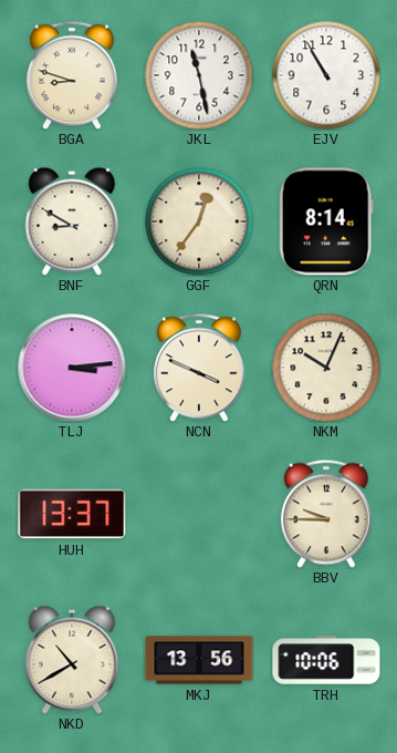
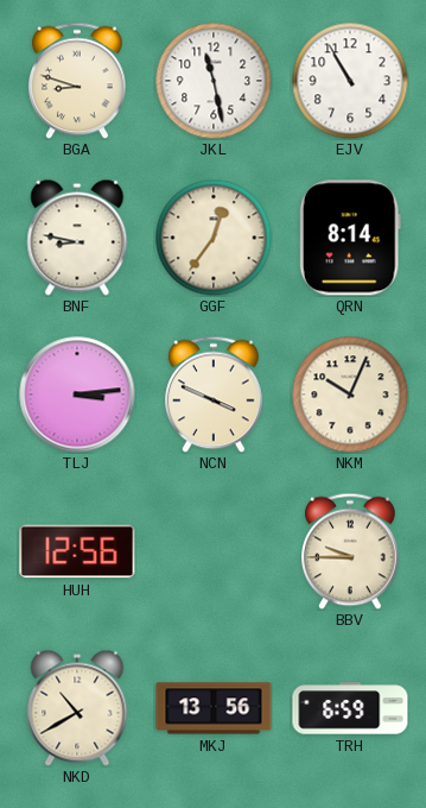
BNF: 8:50 -> 8:47 (77, 238)
HUH: 13:37 -> 12:56 (77, 551)
TRH: 10:06 -> 6:59 (350, 708)
